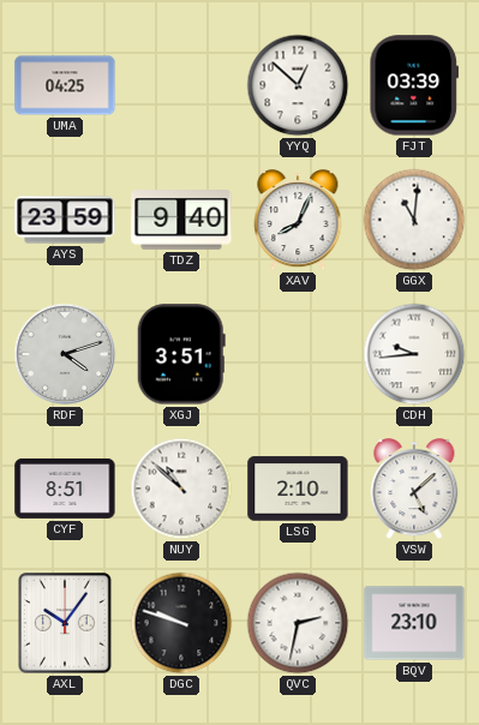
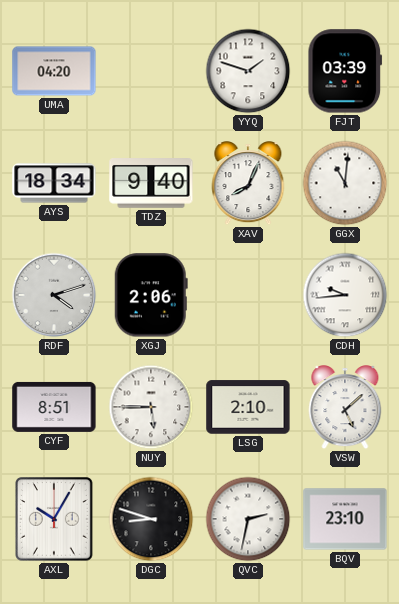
UMA: 04:25 -> 04:20 (54, 71)
YYQ: 12:52 -> 1:48 (248, 71)
AYS: 23:59 -> 18:34 (54, 183)
XGJ: 3:51 -> 2:06 (151, 295)
NUY: 10:52 -> 5:45 (151, 407)
AXL: 10:06 -> 10:05 (54, 519)
DGC: 9:48 -> 8:48 (151, 519)
